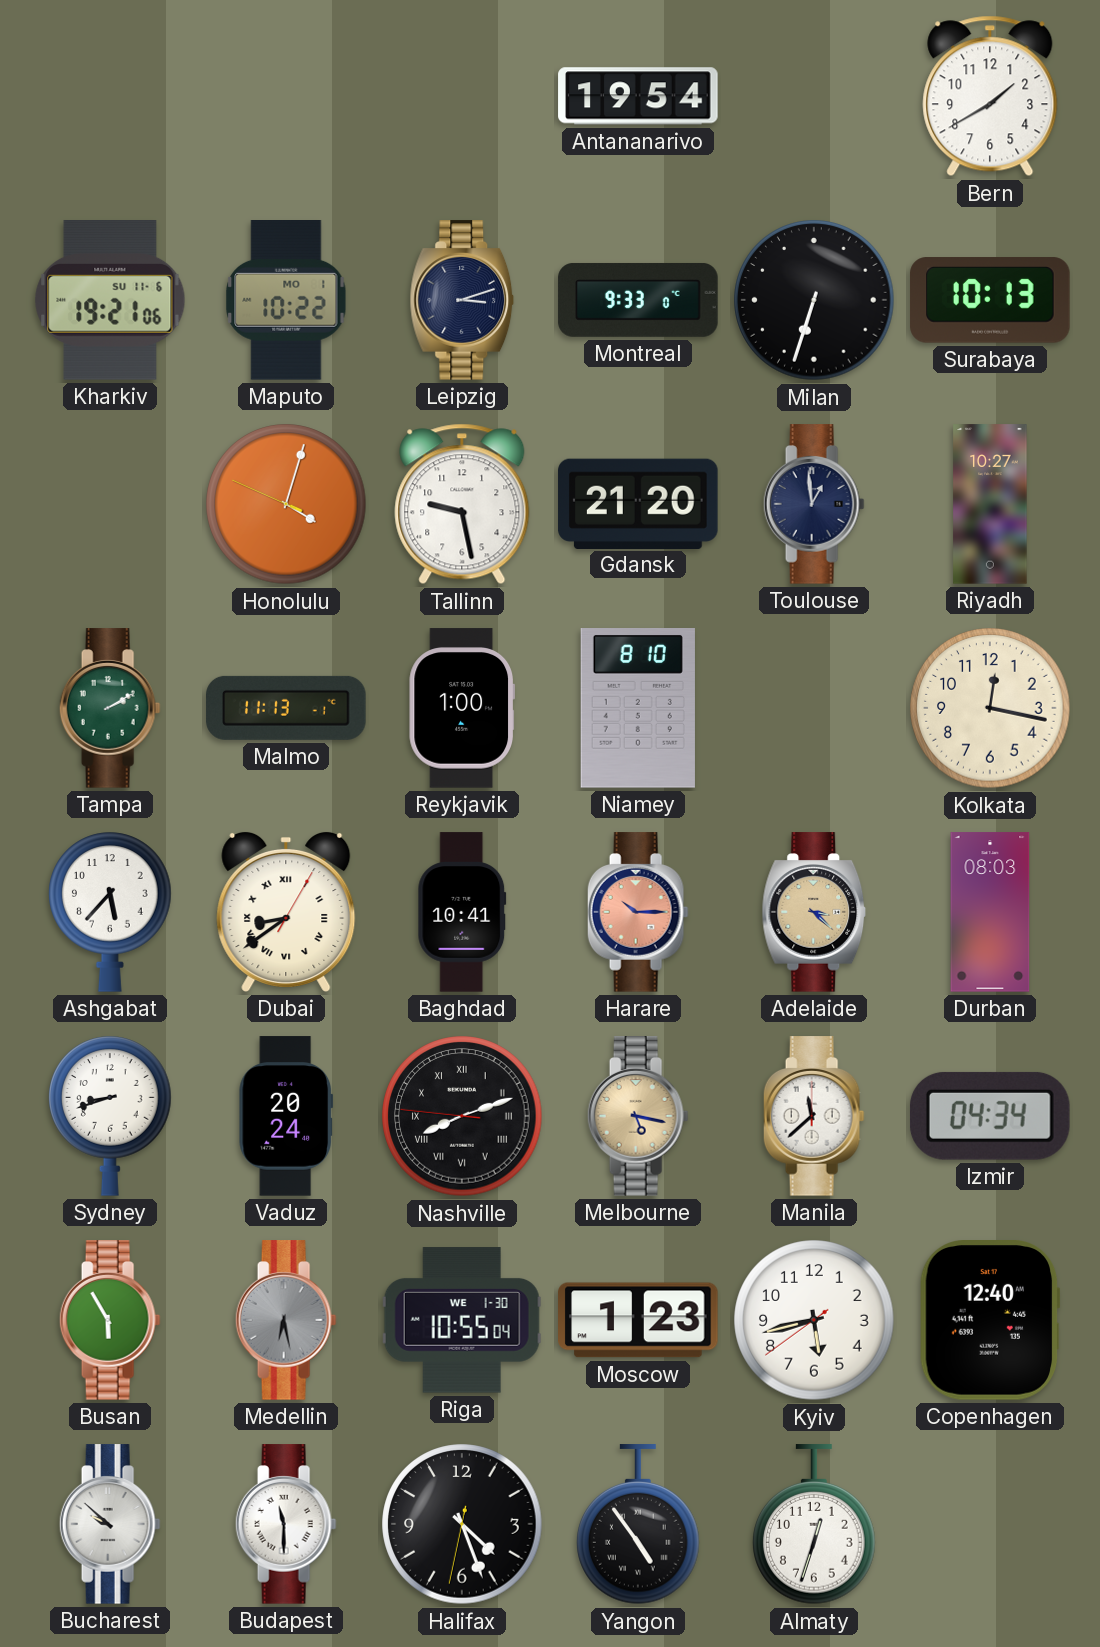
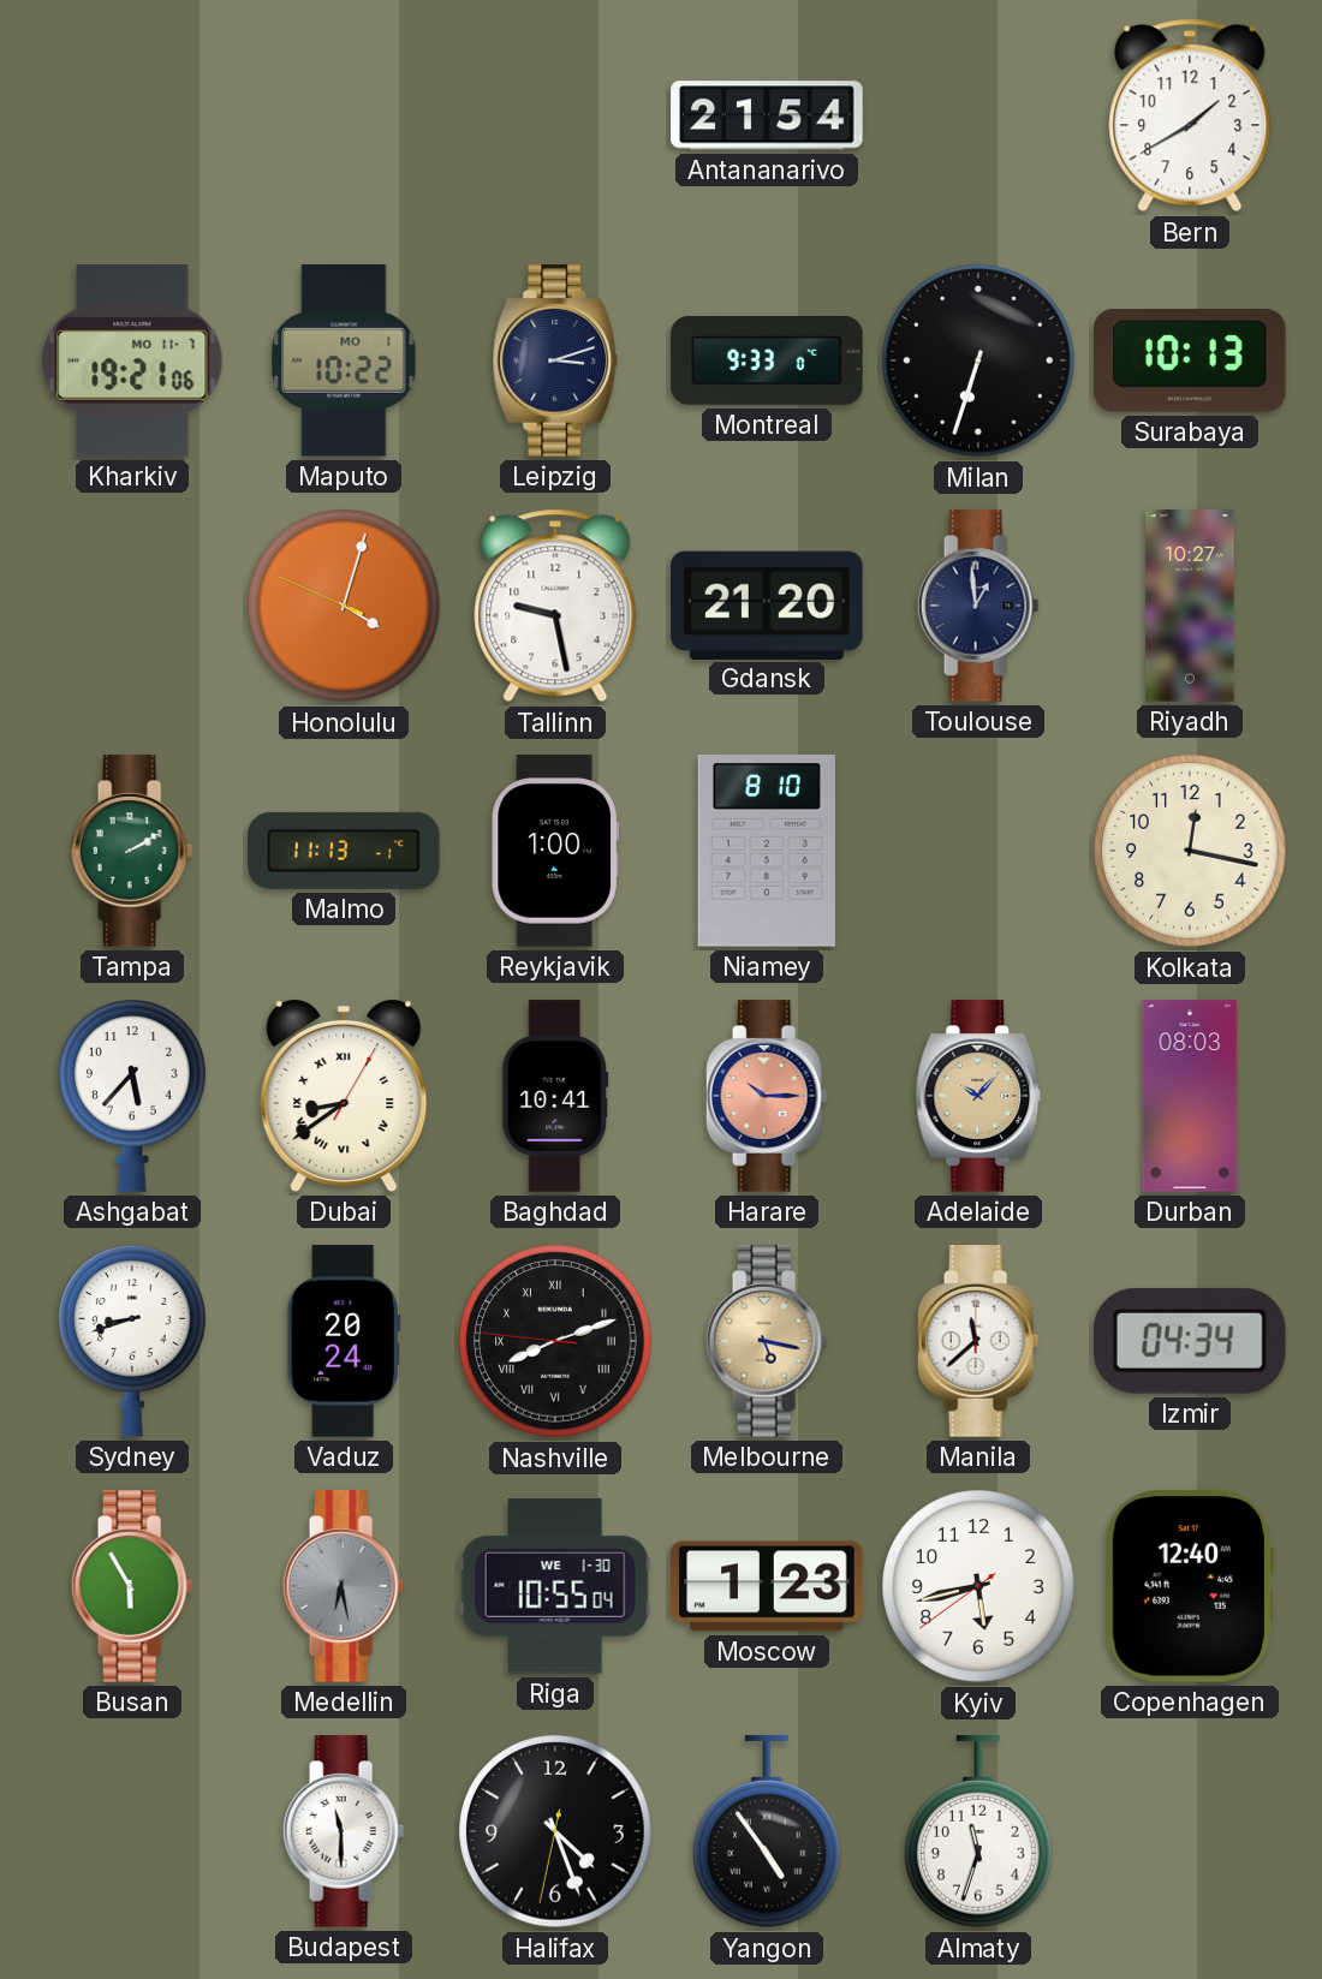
Antananarivo: 19:54 -> 21:54 (767, 115)
Kharkiv date: SU 11-6 -> MO 11-7 (132, 362)
Adelaide: 3:22 -> 10:07 (978, 1096)
Bucharest: 9:52 -> none (110, 1524)
Almaty: 12:33 -> 11:33 (979, 1832)
